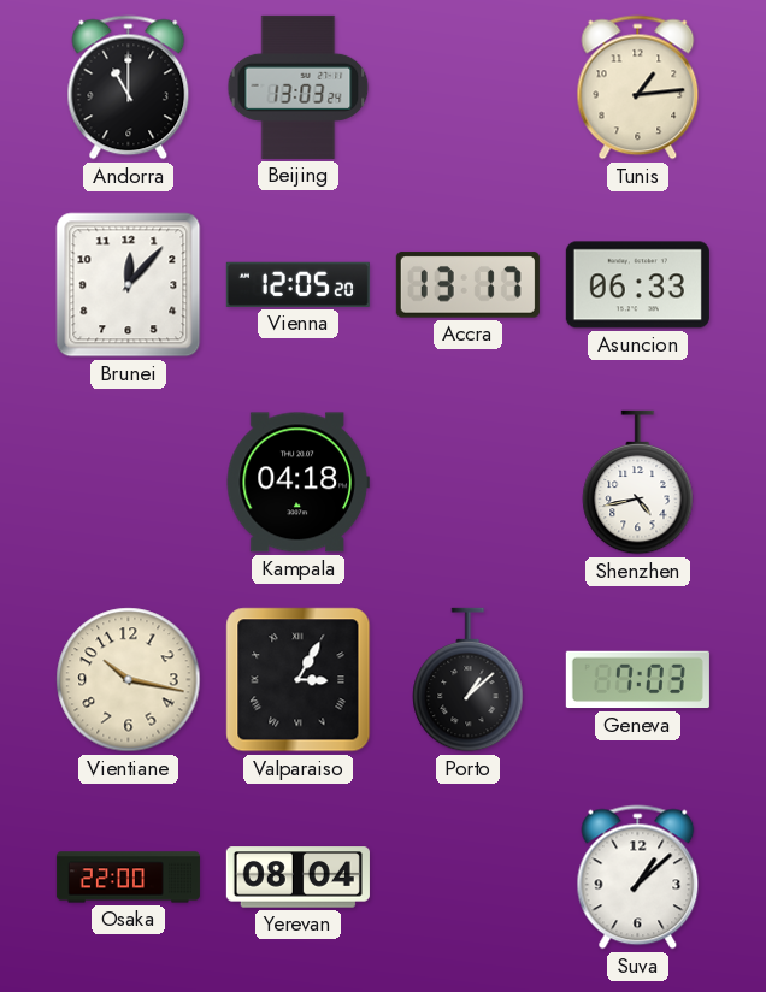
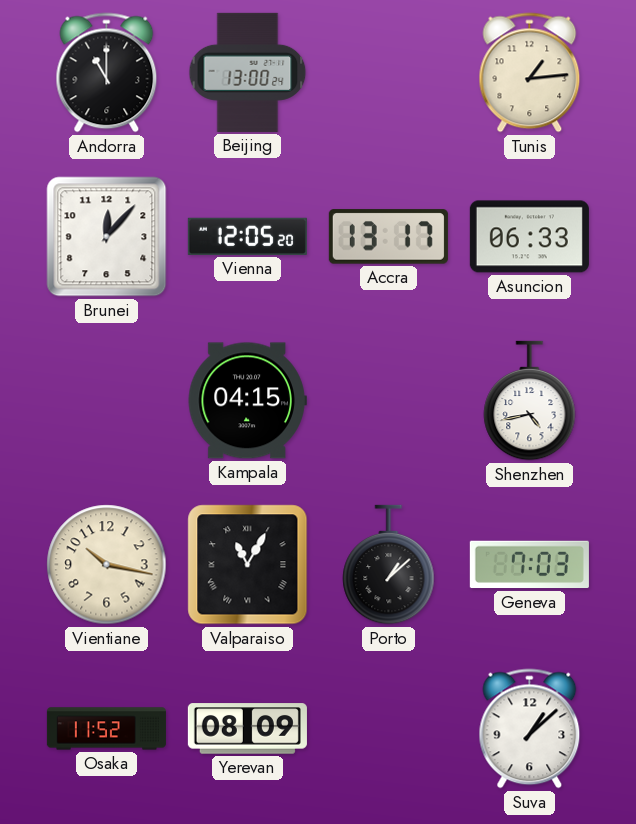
Beijing: 13:03 -> 13:00 (248, 72)
Kampala: 04:18 -> 04:15 (247, 401)
Valparaiso: 3:05 -> 11:05 (248, 565)
Osaka: 22:00 -> 11:52 (106, 729)
Yerevan: 08:04 -> 08:09 (247, 729)
